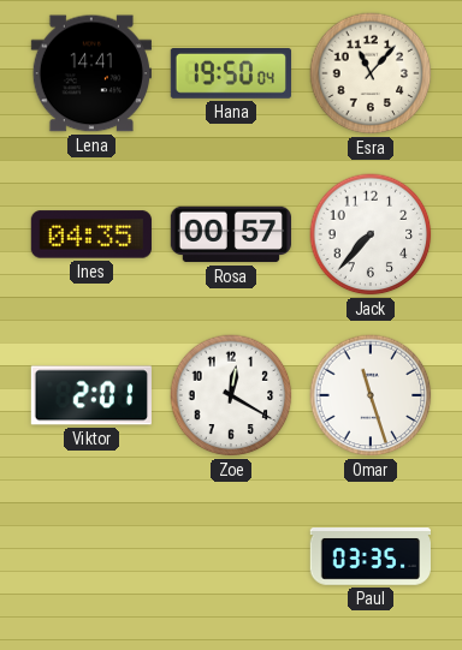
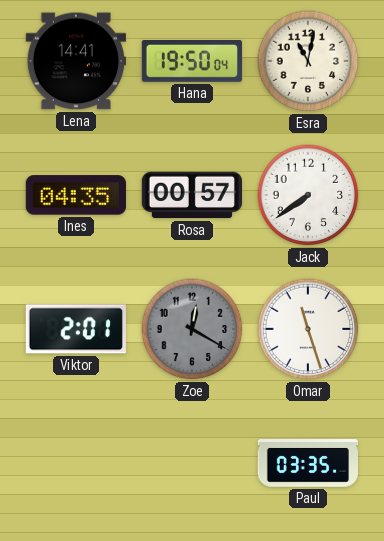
Esra: 11:07 -> 11:02 (308, 61)
Jack: 7:37 -> 7:39 (308, 195)
Zoe dial: white -> grey (192, 329)
